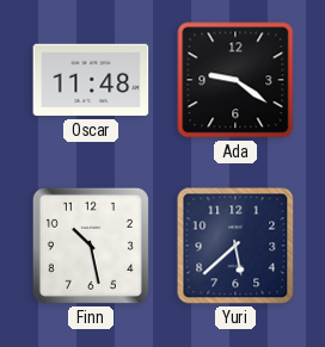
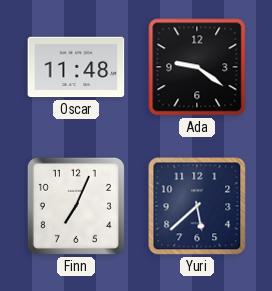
Finn: 10:28 -> 7:04 (76, 206)
